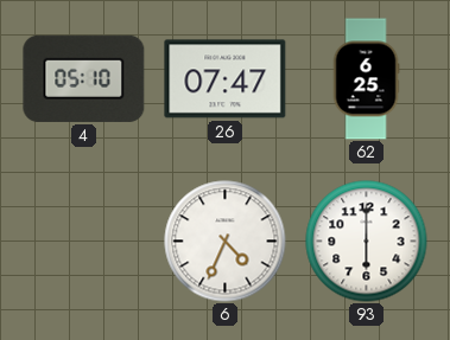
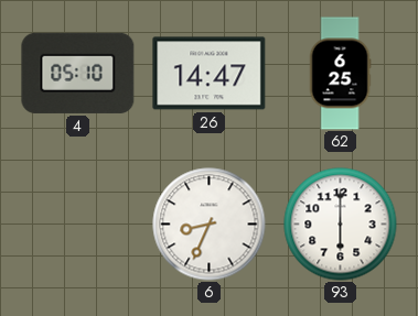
26: 07:47 -> 14:47 (210, 74)
6: 4:34 -> 8:34 (210, 225)
